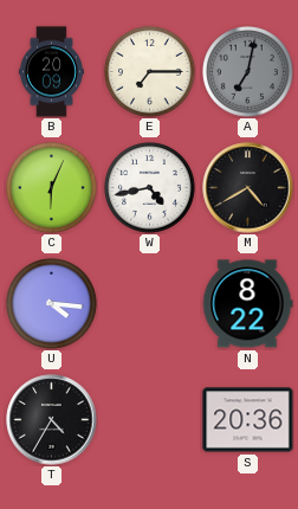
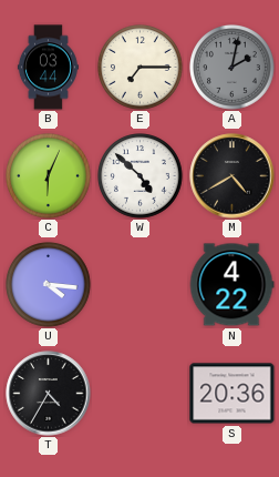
B: 20:09 -> 03:44 (48, 68)
A: 7:02 -> 2:02 (232, 68)
W: 4:43 -> 4:52 (141, 176)
N: 8:22 -> 4:22 (231, 285)
